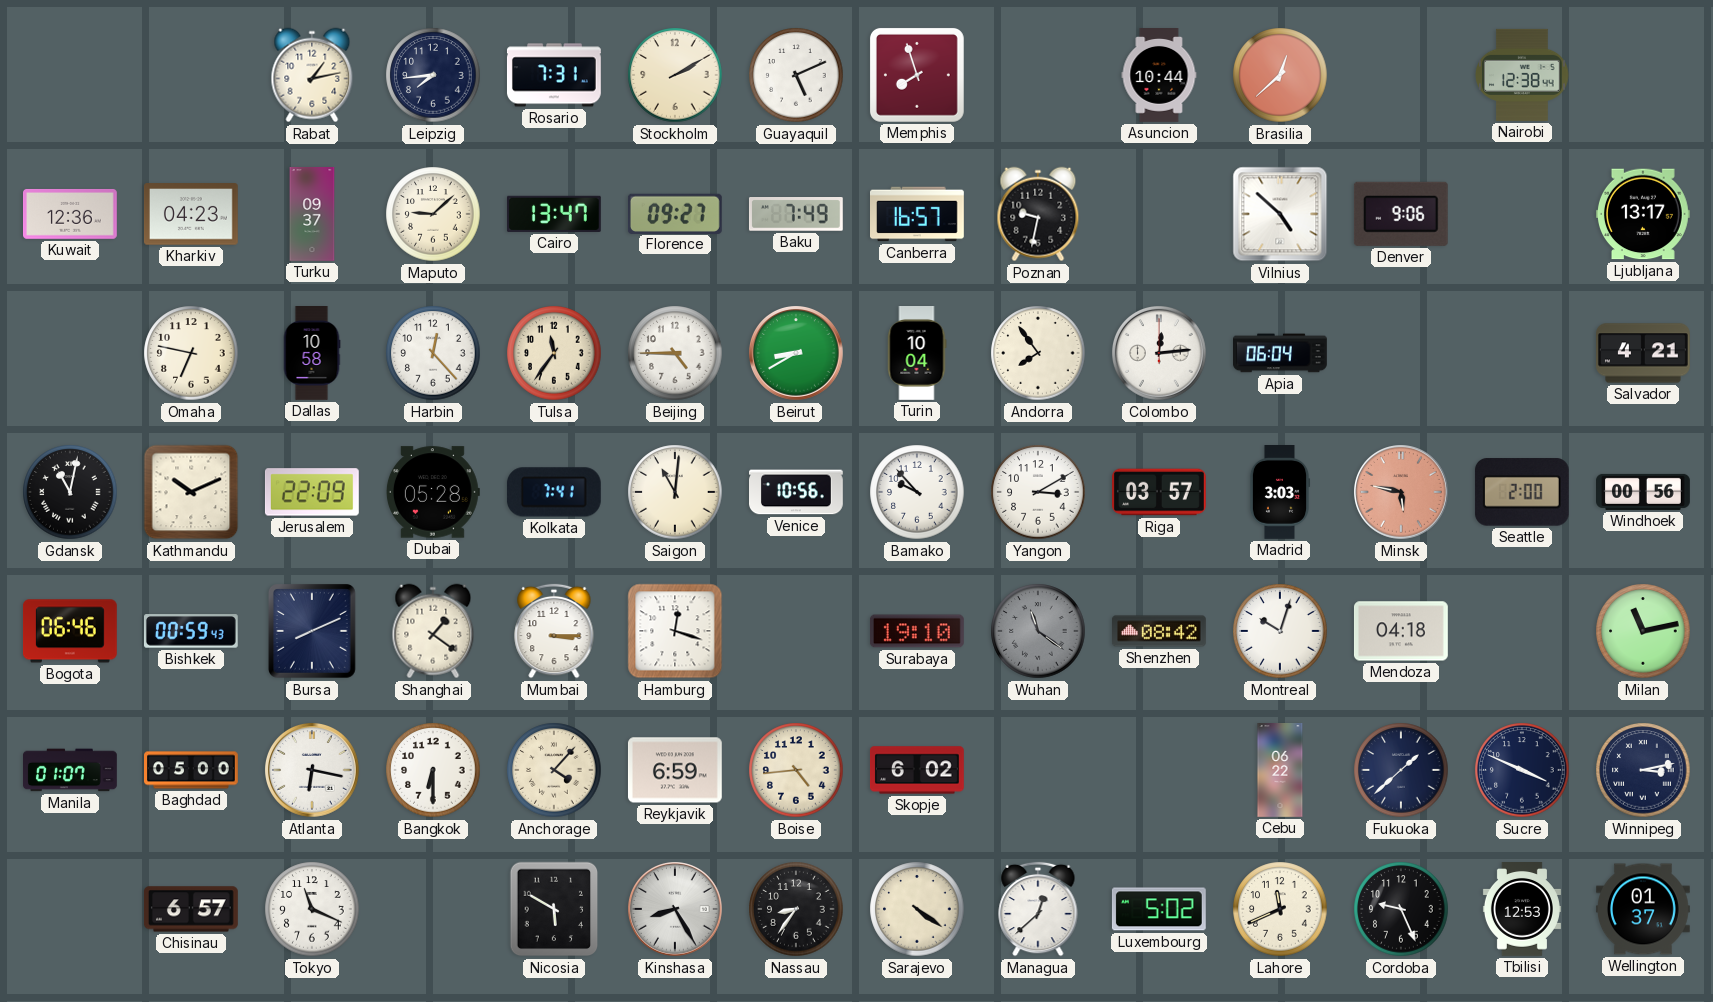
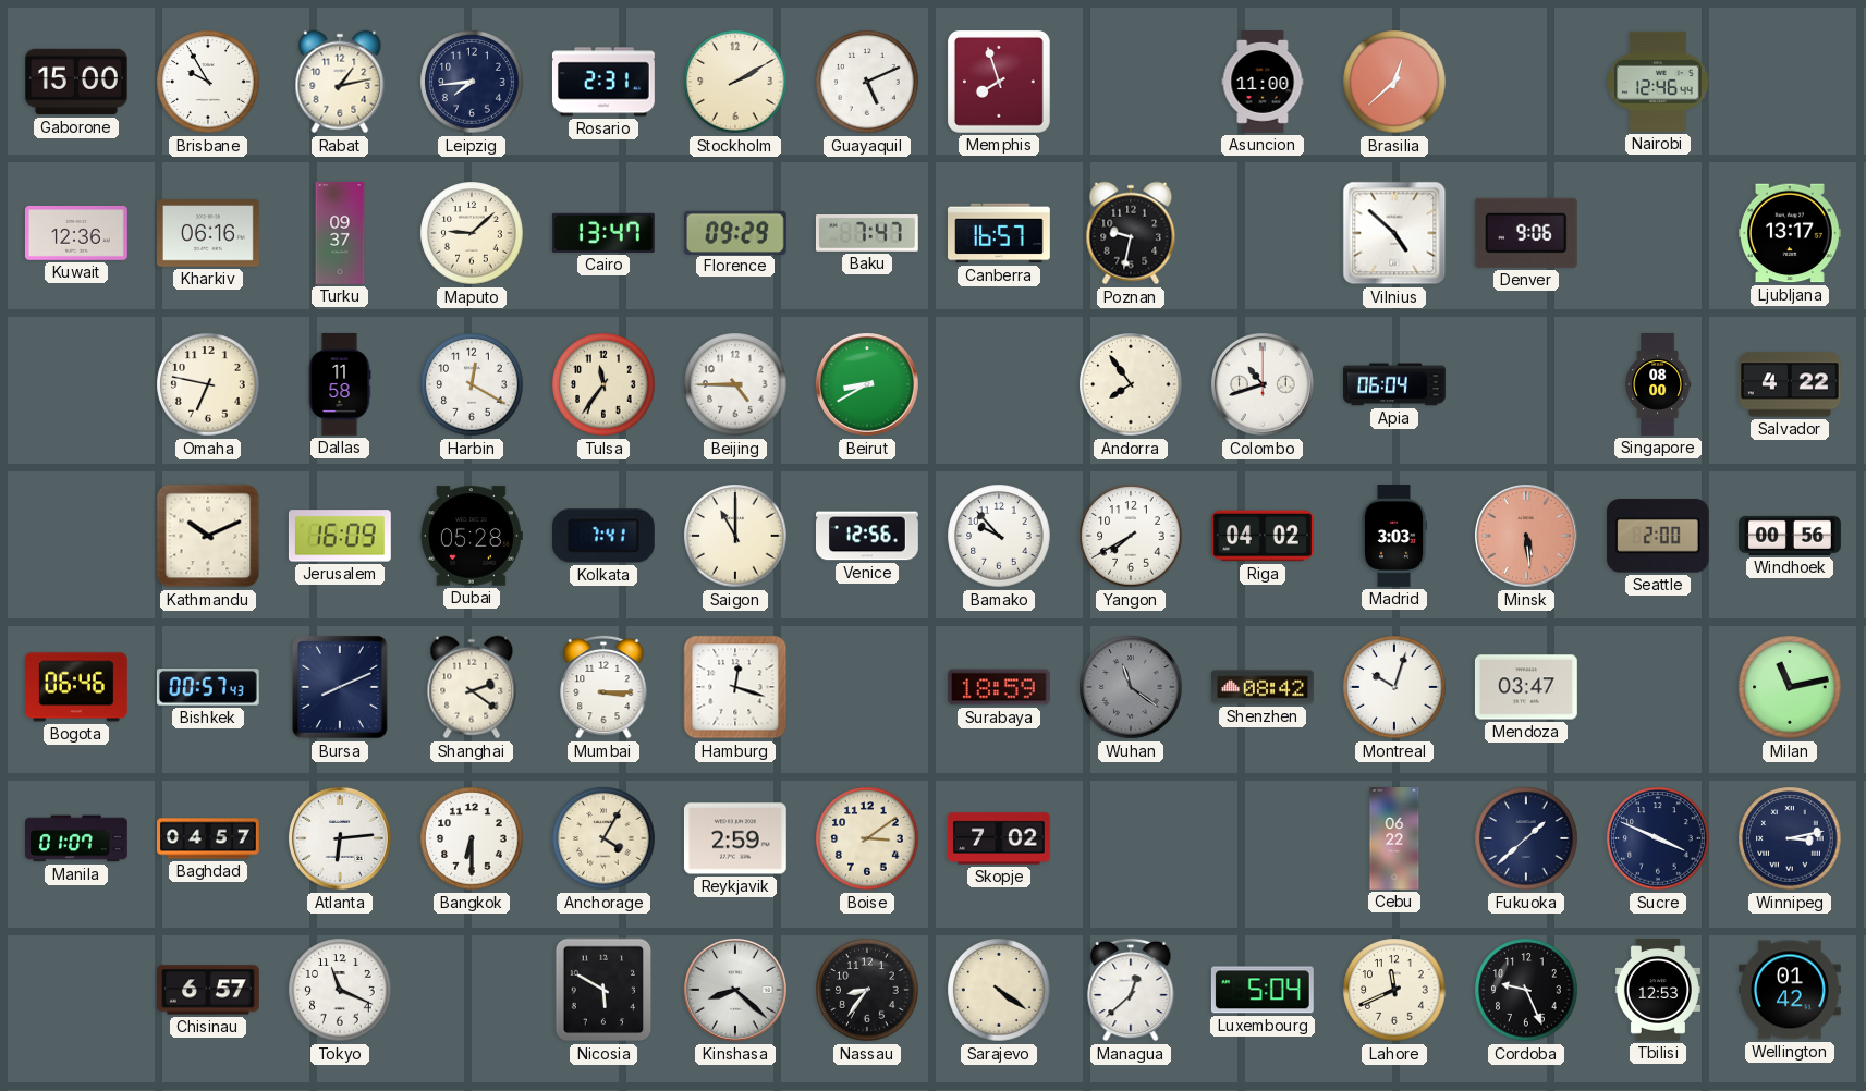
Gaborone: none -> 15:00 (77, 82)
Brisbane: none -> 9:55 (208, 82)
Rosario: 7:31 -> 2:31 (603, 82)
Asuncion: 10:44 -> 11:00 (1263, 83)
Nairobi: 12:38 -> 12:46 (1658, 82)
Kharkiv: 04:23 -> 06:16 (208, 233)
Florence: 09:27 -> 09:29 (735, 232)
Baku: 7:49 -> 7:47 (867, 233)
Dallas: 10:58 -> 11:58 (340, 385)
Harbin: 12:23 -> 12:20 (472, 384)
Turin: 10:04 -> none (917, 354)
Colombo: 12:14 -> 10:42 (1264, 385)
Singapore: none -> 08:00 (1659, 384)
Salvador: 4:21 -> 4:22 (1791, 384)
Gdansk: 11:02 -> none (70, 492)
Jerusalem: 22:09 -> 16:09 (340, 536)
Saigon: 11:01 -> 11:00 (735, 536)
Venice: 10:56 -> 12:56 (868, 536)
Yangon: 3:10 -> 7:40 (1131, 536)
Riga: 03:57 -> 04:02 (1264, 536)
Minsk: 5:47 -> 5:29 (1527, 537)
Bishkek: 00:59 -> 00:57 (208, 687)
Shanghai: 1:21 -> 2:21 (472, 687)
Surabaya: 19:10 -> 18:59 (999, 687)
Mendoza: 04:18 -> 03:47 (1526, 687)
Baghdad: 05:00 -> 04:57 (209, 838)
Atlanta: 6:17 -> 6:14 (341, 839)
Anchorage: 4:07 -> 4:05 (603, 838)
Reykjavik: 6:59 -> 2:59 (735, 838)
Boise: 4:44 -> 3:09 (867, 838)
Skopje: 6:02 -> 7:02 (999, 838)
Kinshasa: 8:25 -> 8:22 (736, 991)
Luxembourg: 5:02 -> 5:04 (1263, 990)
Wellington: 01:37 -> 01:42 (1791, 990)
